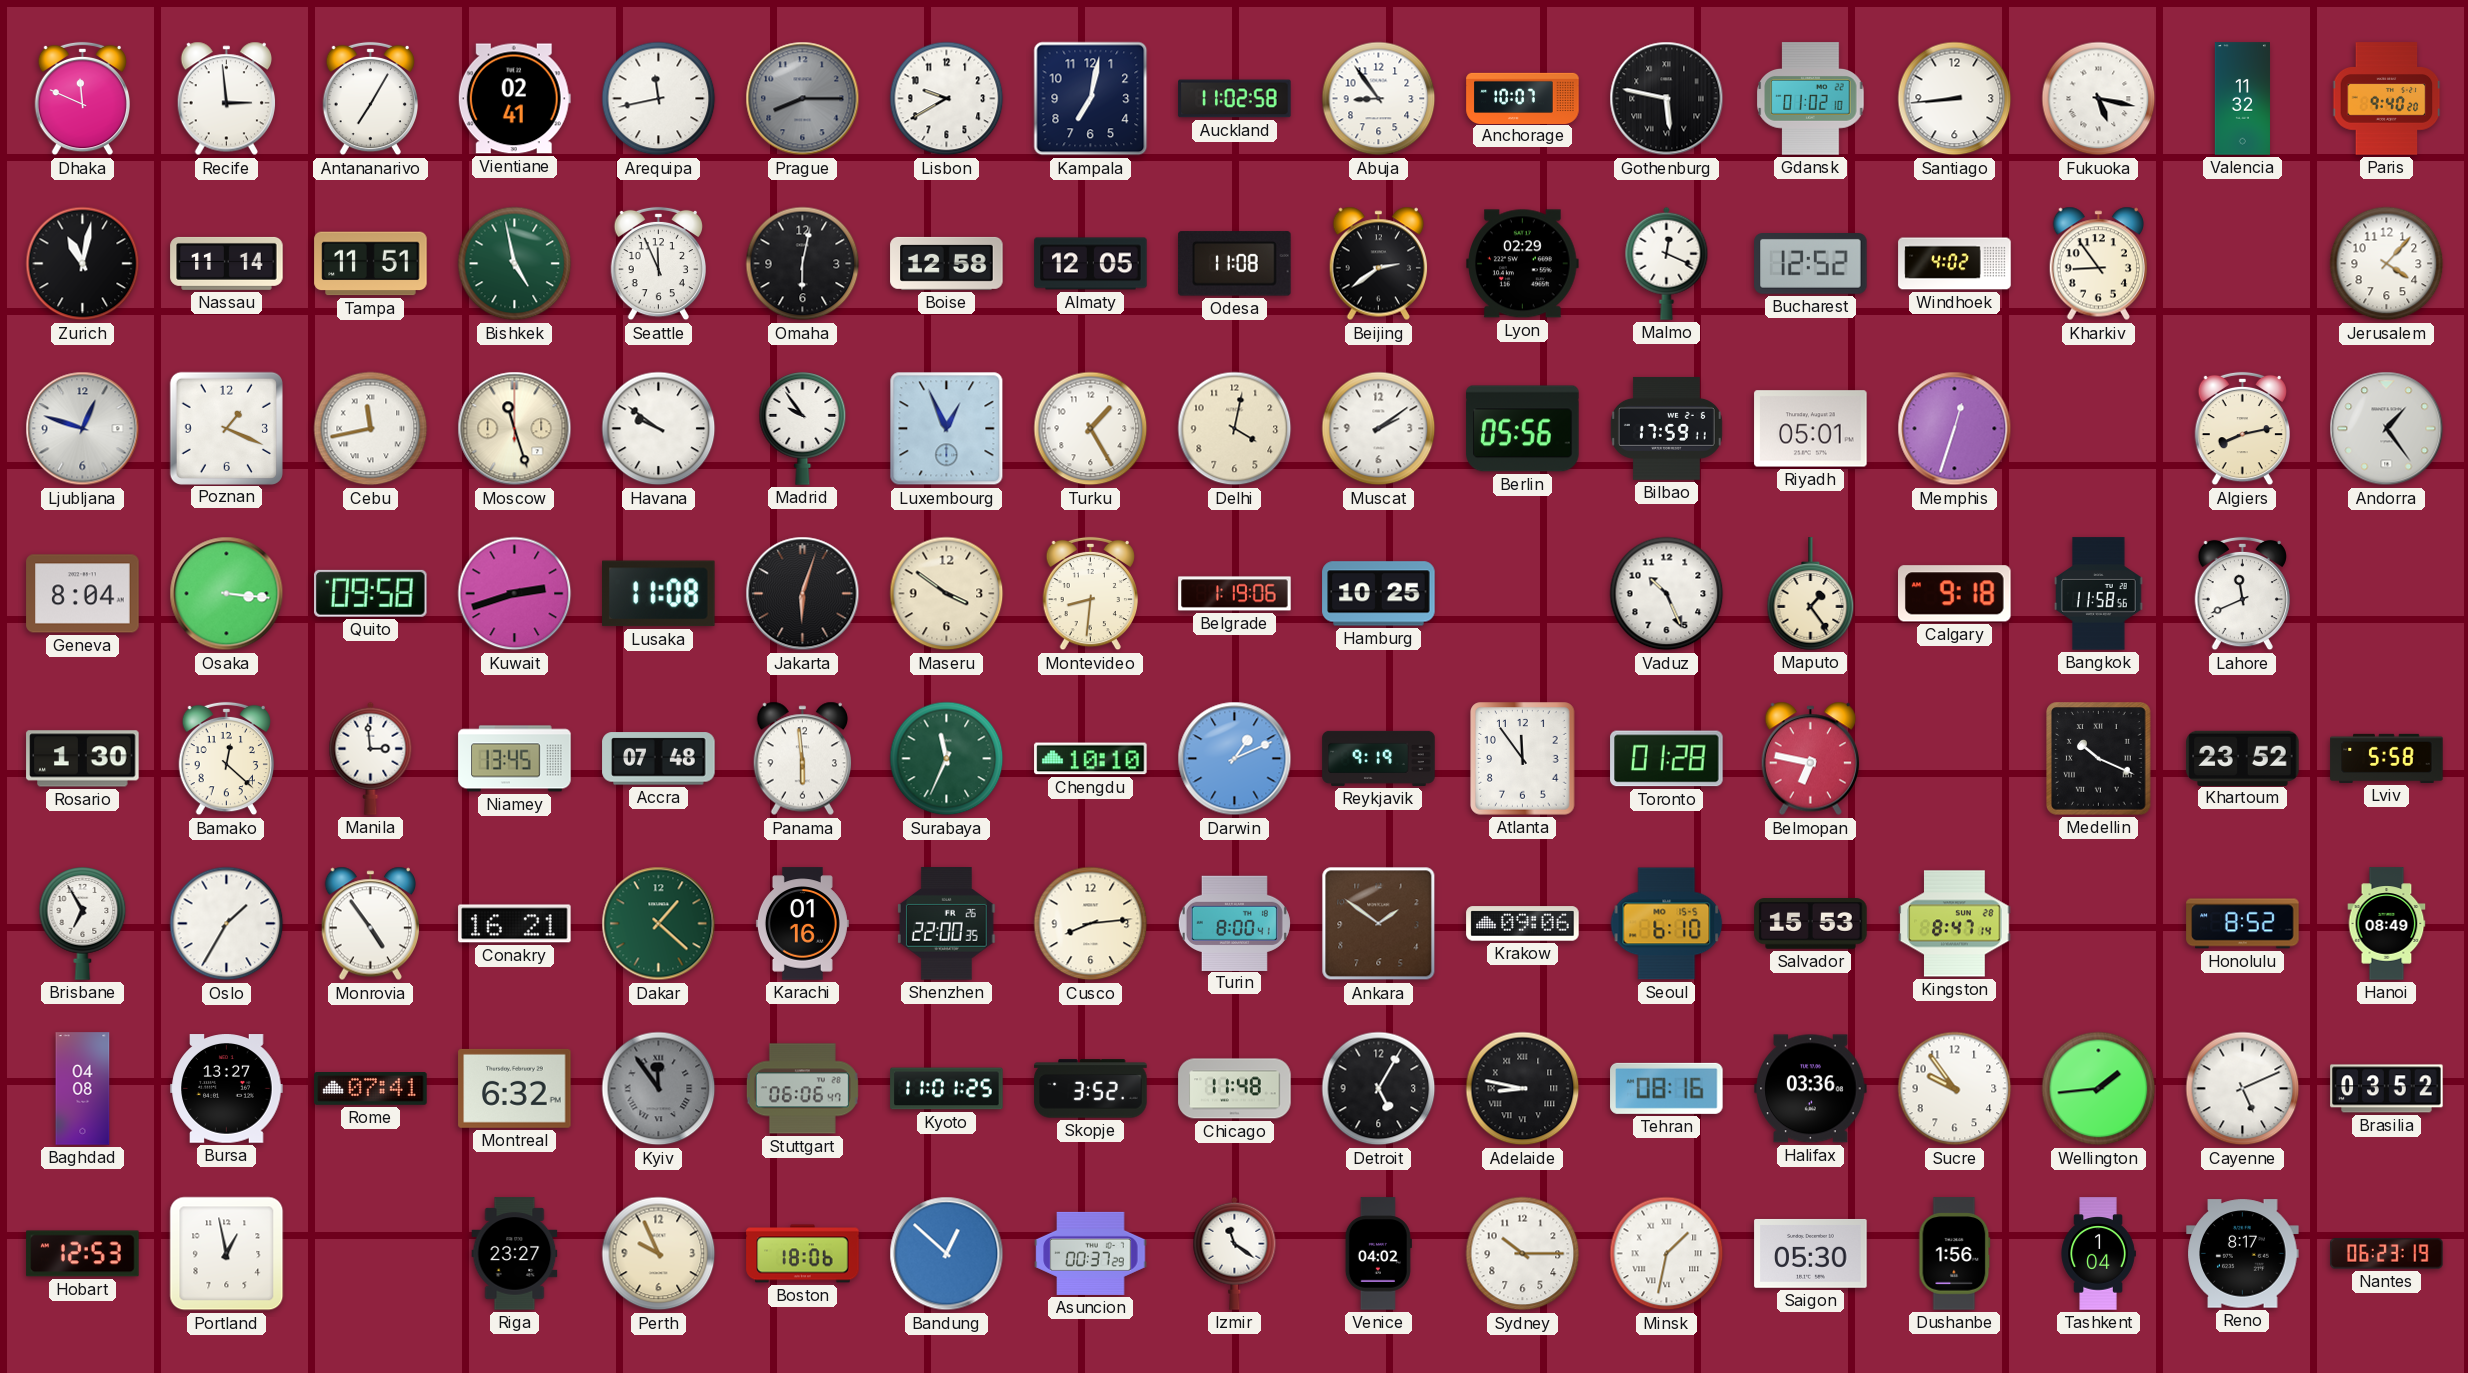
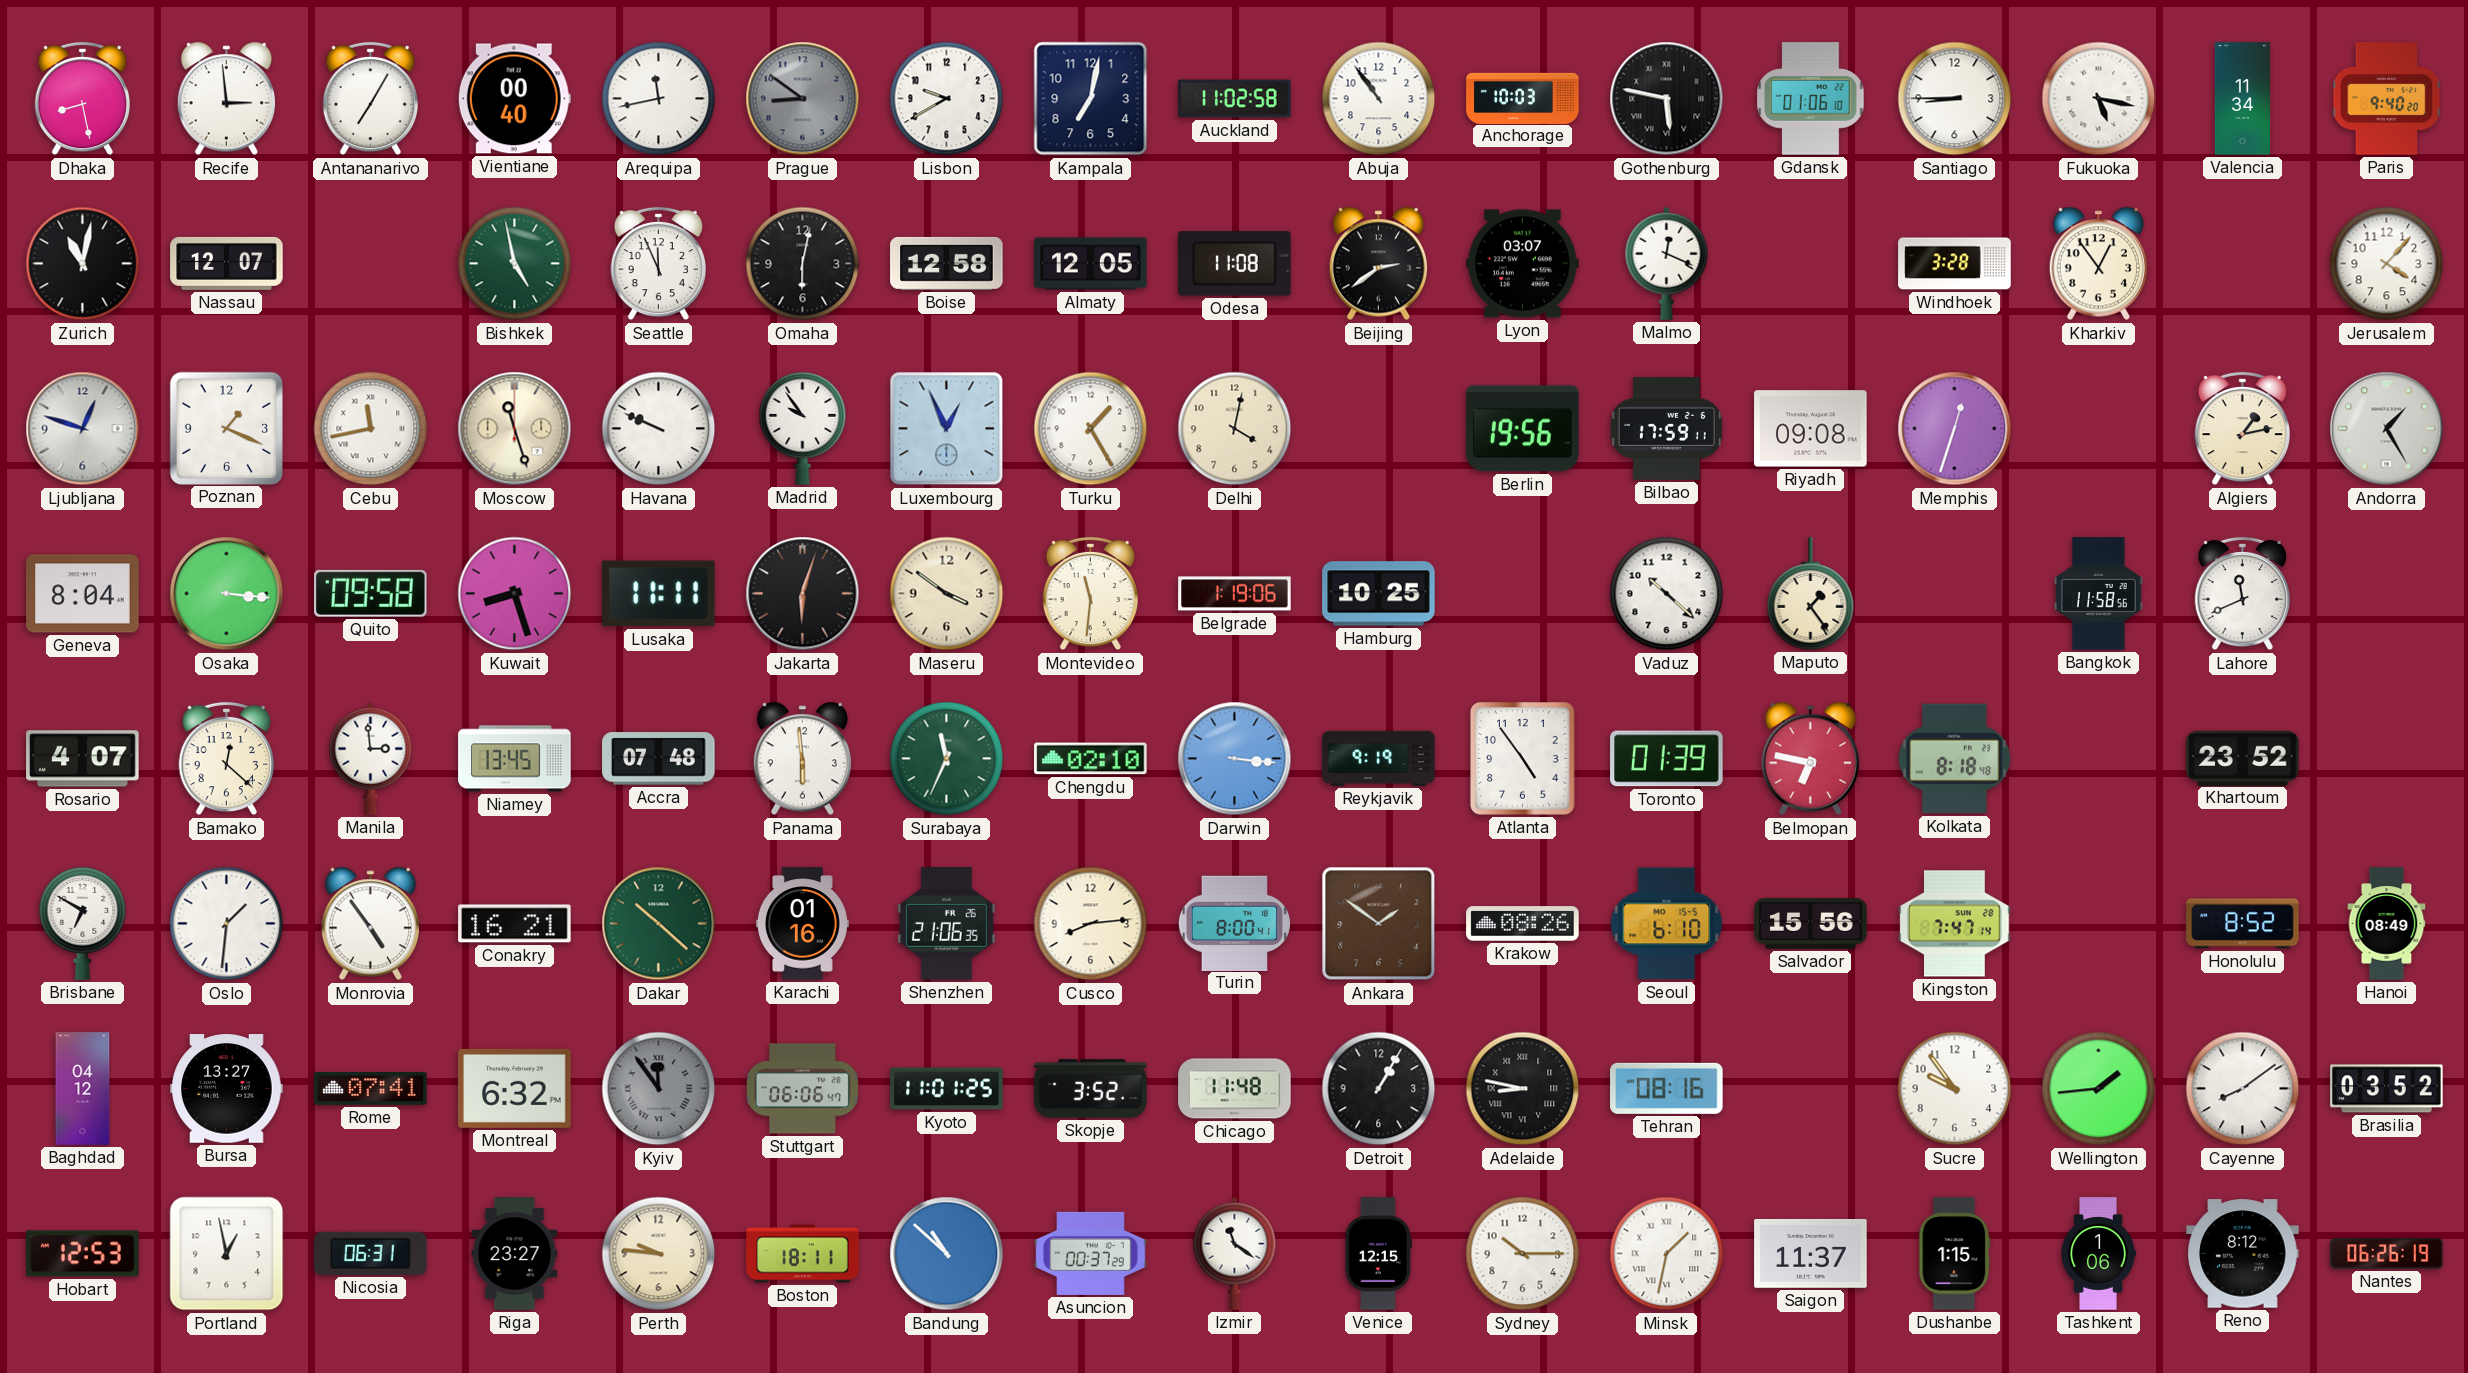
Dhaka: 11:49 -> 8:28 (82, 99)
Vientiane: 02:41 -> 00:40 (514, 99)
Prague: 8:15 -> 8:51 (803, 99)
Abuja: 8:54 -> 10:54 (1379, 99)
Anchorage: 10:07 -> 10:03 (1523, 98)
Gdansk: 01:02 -> 01:06 (1811, 99)
Santiago: 8:44 -> 8:45 (1955, 99)
Valencia: 11:32 -> 11:34 (2242, 99)
Nassau: 11:14 -> 12:07 (227, 263)
Tampa: 11:51 -> none (371, 264)
Lyon: 02:29 -> 03:07 (1523, 264)
Bucharest: 12:52 -> none (1811, 264)
Windhoek: 4:02 -> 3:28 (1955, 264)
Kharkiv: 8:54 -> 12:54 (2098, 264)
Havana: 9:51 -> 9:49 (659, 429)
Muscat: 2:09 -> none (1379, 429)
Berlin: 05:56 -> 19:56 (1523, 429)
Riyadh: 05:01 -> 09:08 (1811, 429)
Algiers: 8:13 -> 1:13 (2242, 429)
Andorra: 1:24 -> 1:25 (2387, 429)
Kuwait: 2:42 -> 8:27 (515, 594)
Lusaka: 11:08 -> 11:11 (659, 594)
Montevideo: 8:31 -> 11:31 (1090, 594)
Vaduz: 10:26 -> 10:22 (1667, 594)
Calgary: 9:18 -> none (1955, 594)
Rosario: 1:30 -> 4:07 (83, 759)
Chengdu: 10:10 -> 02:10 (1091, 759)
Darwin: 1:11 -> 3:16 (1235, 759)
Atlanta: 11:54 -> 4:54 (1523, 759)
Toronto: 01:28 -> 01:39 (1667, 759)
Kolkata: none -> 8:18 (1955, 759)
Medellin: 10:19 -> none (2099, 759)
Lviv: 5:58 -> none (2387, 758)
Brisbane: 6:55 -> 6:50 (83, 924)
Oslo: 1:35 -> 1:31 (227, 924)
Dakar: 1:22 -> 10:22 (659, 924)
Shenzhen: 22:00 -> 21:06 (946, 924)
Krakow: 09:06 -> 08:26 (1523, 924)
Salvador: 15:53 -> 15:56 (1811, 924)
Kingston: 8:47 -> 7:47 (1955, 924)
Baghdad: 04:08 -> 04:12 (83, 1089)
Detroit: 5:05 -> 1:05 (1379, 1089)
Halifax: 03:36 -> none (1811, 1089)
Cayenne: 5:11 -> 8:09 (2243, 1089)
Nicosia: none -> 06:31 (371, 1253)
Perth: 9:56 -> 9:46 (659, 1254)
Boston: 18:06 -> 18:11 (803, 1254)
Bandung: 12:52 -> 10:52 (947, 1254)
Venice: 04:02 -> 12:15 (1378, 1254)
Saigon: 05:30 -> 11:37 (1811, 1253)
Dushanbe: 1:56 -> 1:15 (1955, 1254)
Tashkent: 1:04 -> 1:06 (2098, 1254)
Reno: 8:17 -> 8:12 (2243, 1254)
Nantes: 06:23 -> 06:26 (2387, 1254)
